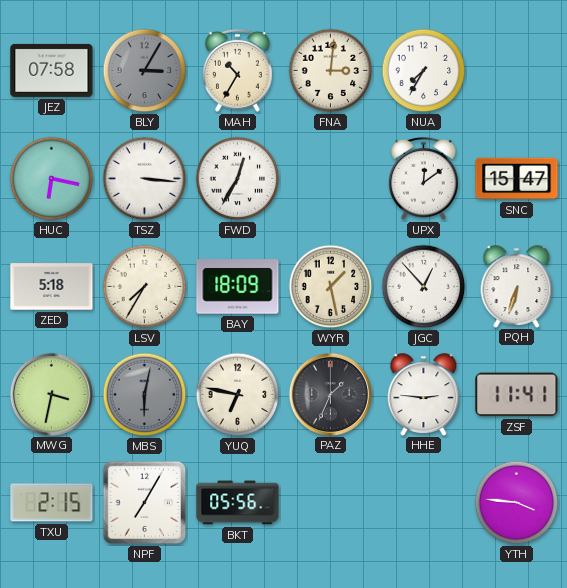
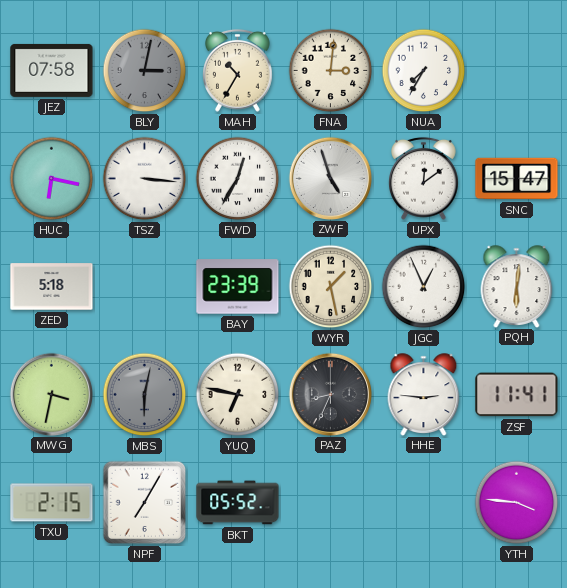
BLY: 3:05 -> 3:02 (145, 71)
ZWF: none -> 4:57 (330, 178)
LSV: 7:35 -> none (145, 287)
BAY: 18:09 -> 23:39 (238, 287)
JGC: 12:53 -> 12:56 (424, 287)
PQH: 6:33 -> 6:01 (517, 286)
PAZ: 1:34 -> 8:34 (330, 394)
BKT: 05:56 -> 05:52 (238, 503)
